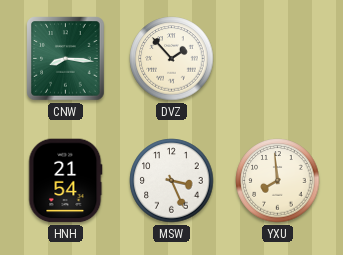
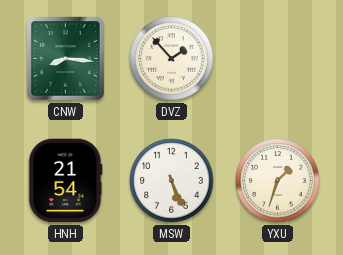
MSW: 3:26 -> 5:26 (172, 181)
YXU: 7:59 -> 1:33 (278, 181)
